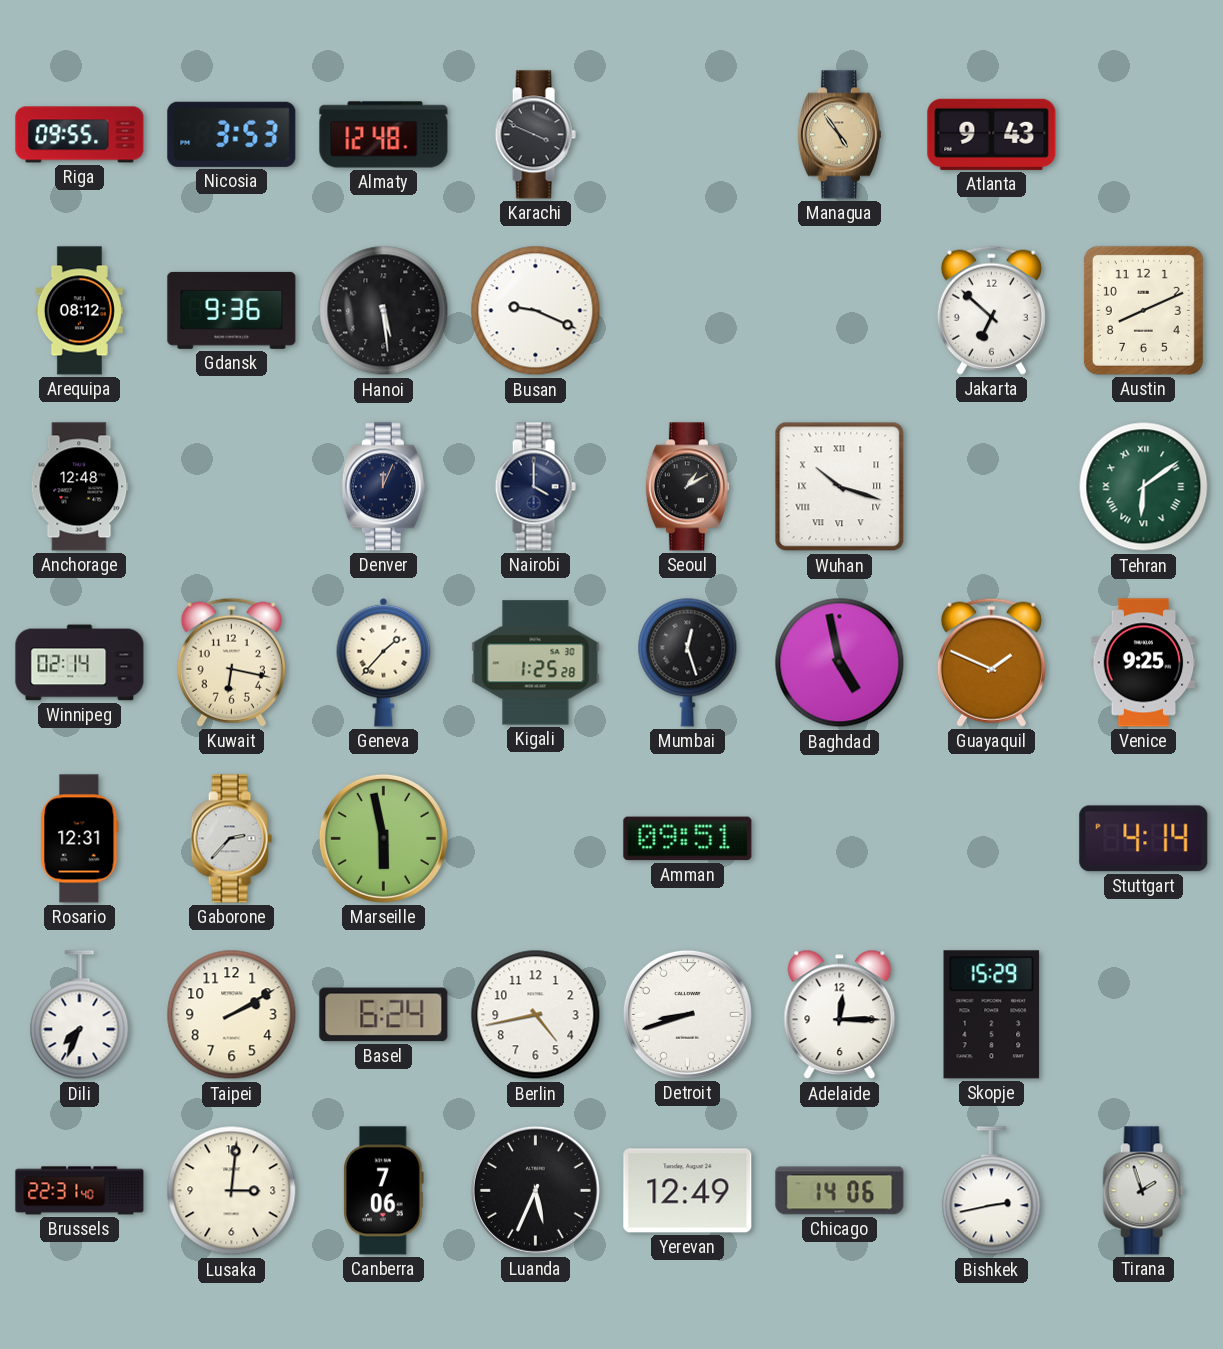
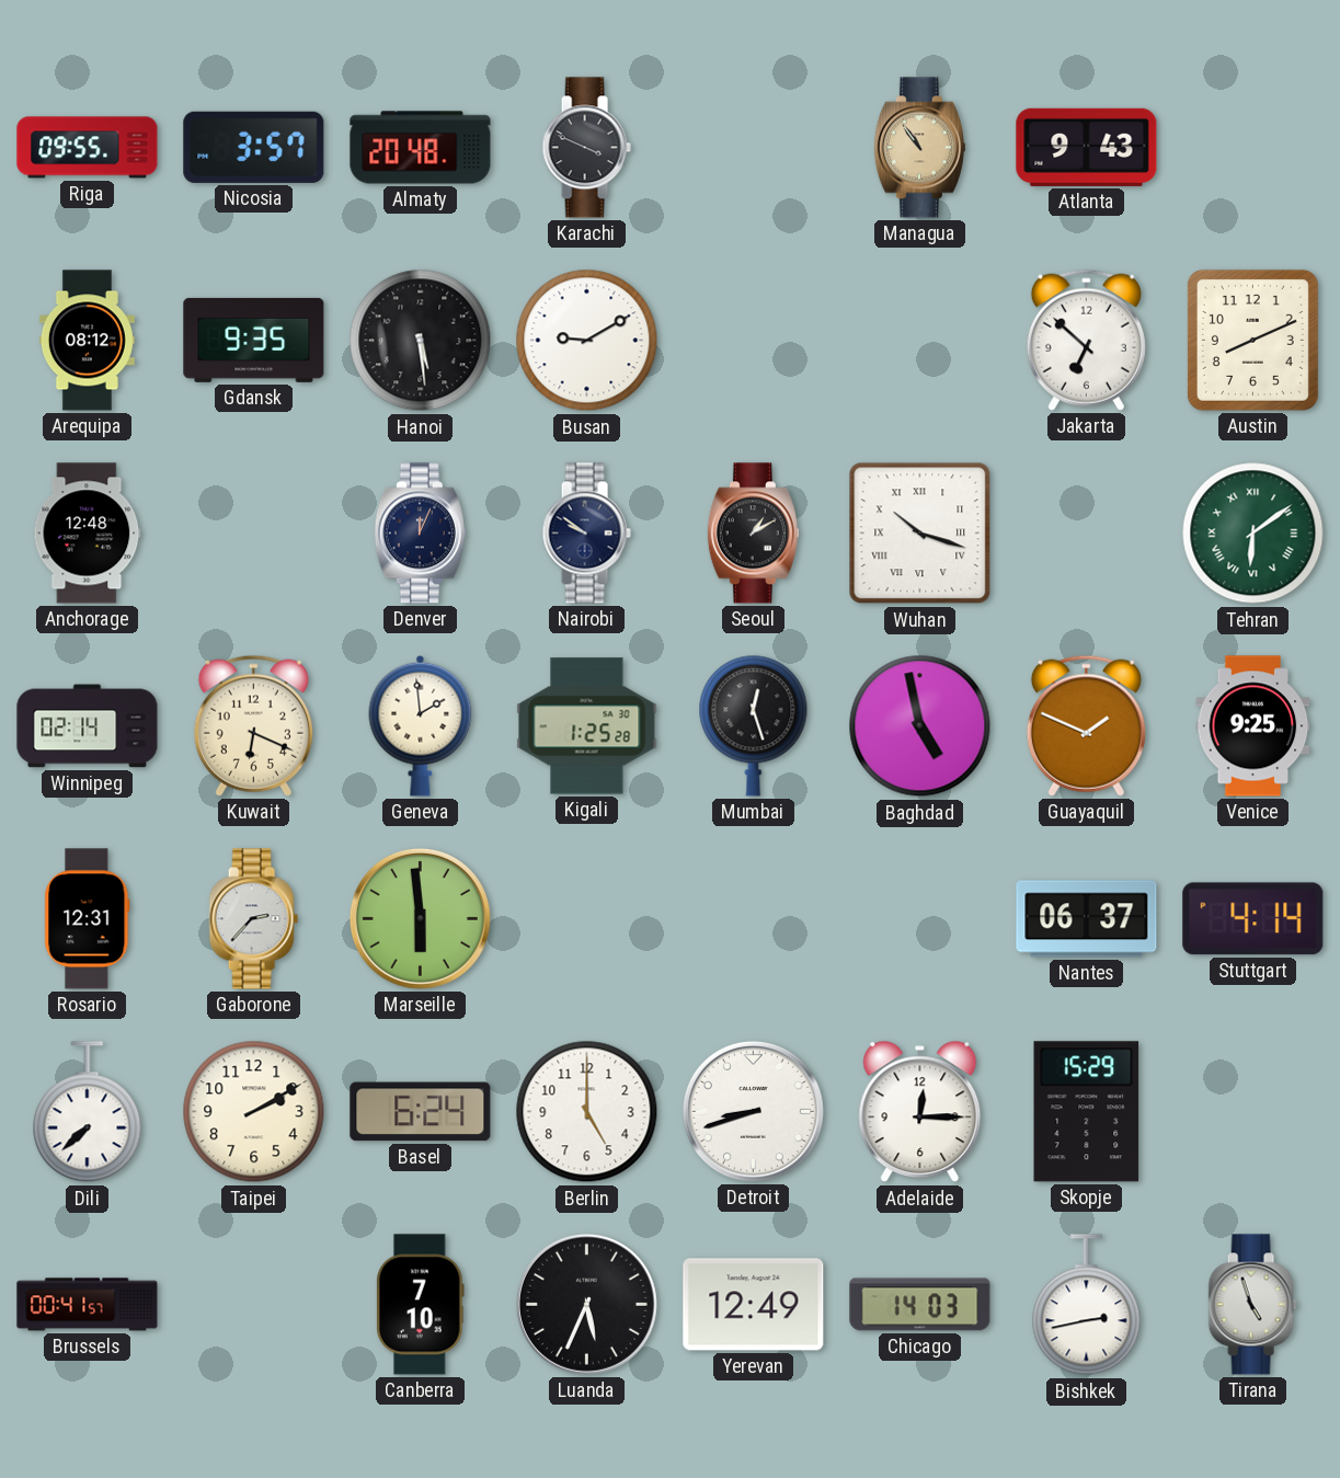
Nicosia: 3:53 -> 3:57 (254, 147)
Almaty: 12:48 -> 20:48 (421, 148)
Managua: 4:54 -> 10:54 (919, 148)
Gdansk: 9:36 -> 9:35 (254, 340)
Busan: 9:19 -> 9:10 (587, 341)
Nairobi: 4:00 -> 9:51 (586, 534)
Kuwait: 6:17 -> 6:19 (253, 725)
Geneva: 1:37 -> 1:59 (421, 725)
Marseille: 5:58 -> 5:59 (420, 918)
Amman: 09:51 -> none (688, 839)
Nantes: none -> 06:37 (1087, 919)
Dili: 7:34 -> 7:38 (88, 1112)
Berlin: 4:43 -> 5:00 (587, 1112)
Brussels: 22:31 -> 00:41 (88, 1305)
Lusaka: 3:01 -> none (232, 1191)
Canberra: 7:06 -> 7:10 (421, 1305)
Chicago: 14:06 -> 14:03 (920, 1305)
Tirana: 1:57 -> 4:57 (1252, 1305)
